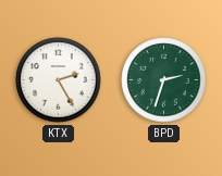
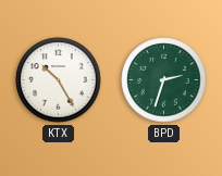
KTX: 2:25 -> 10:25 (59, 80)
